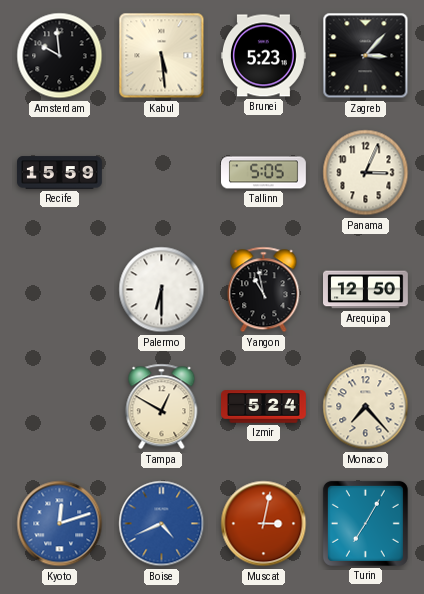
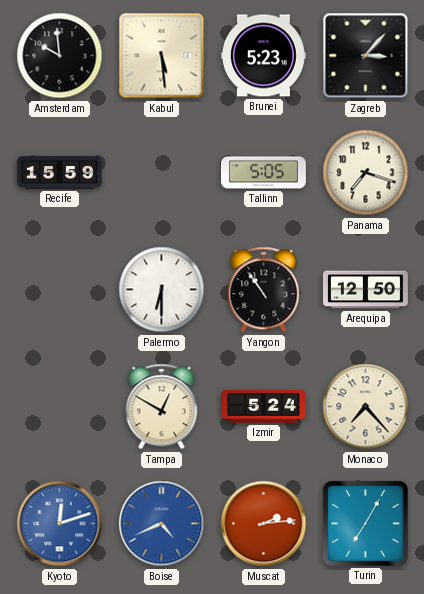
Panama: 3:04 -> 7:18 (366, 173)
Yangon: 10:58 -> 10:54 (264, 290)
Muscat: 3:02 -> 2:14 (264, 524)
